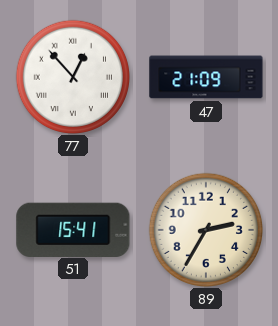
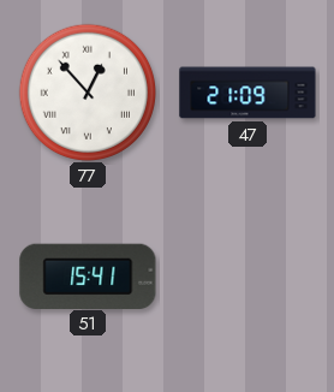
89: 2:35 -> none (205, 229)
